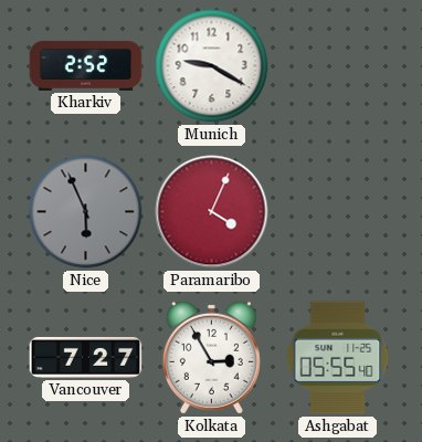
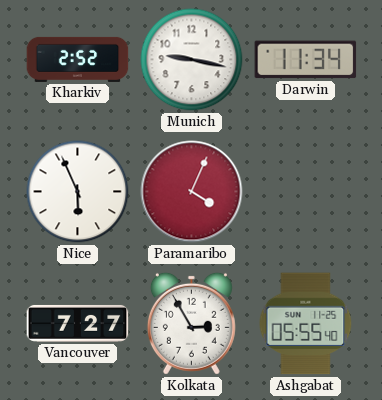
Munich: 9:20 -> 9:17 (192, 60)
Darwin: none -> 11:34 (306, 60)
Nice dial: grey -> white (78, 192)
